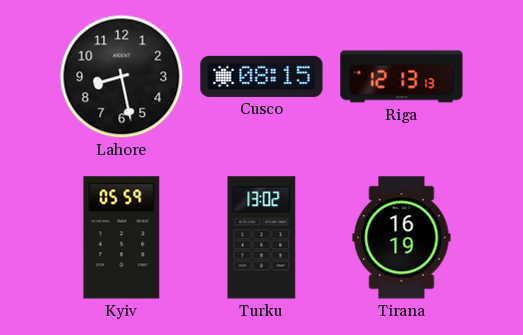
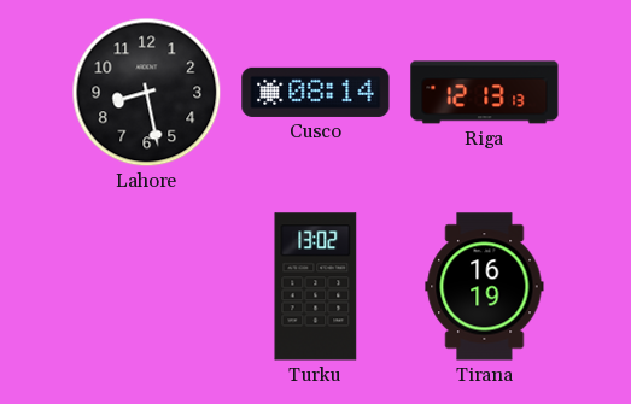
Cusco: 08:15 -> 08:14 (316, 92)
Kyiv: 05:59 -> none (122, 238)
